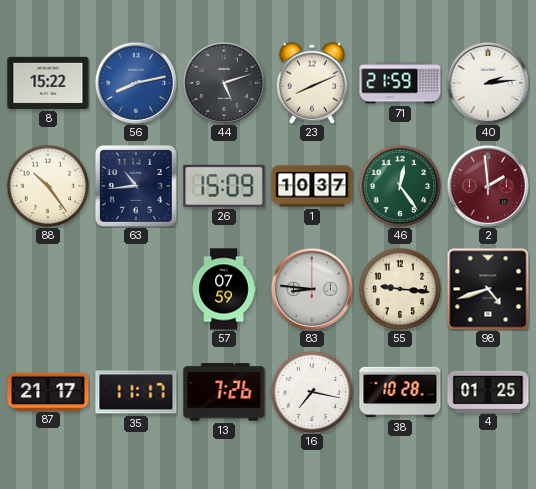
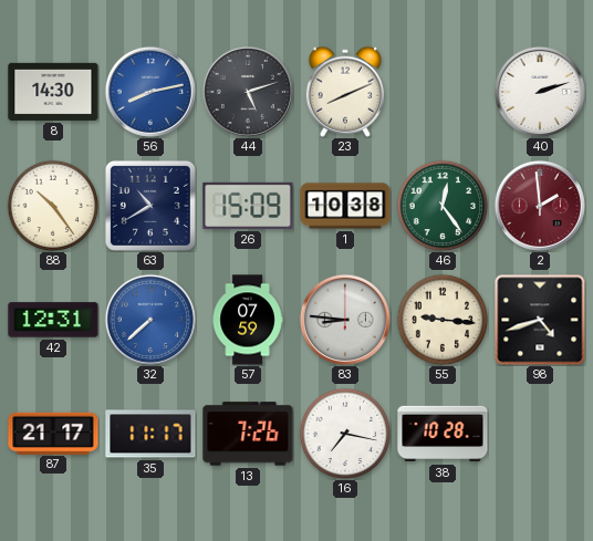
8: 15:22 -> 14:30 (53, 92)
71: 21:59 -> none (400, 83)
40: 2:14 -> 2:12 (540, 92)
63: 10:44 -> 10:40 (150, 206)
1: 10:37 -> 10:38 (345, 206)
42: none -> 12:31 (53, 320)
32: none -> 7:38 (150, 320)
4: 01:25 -> none (488, 391)
